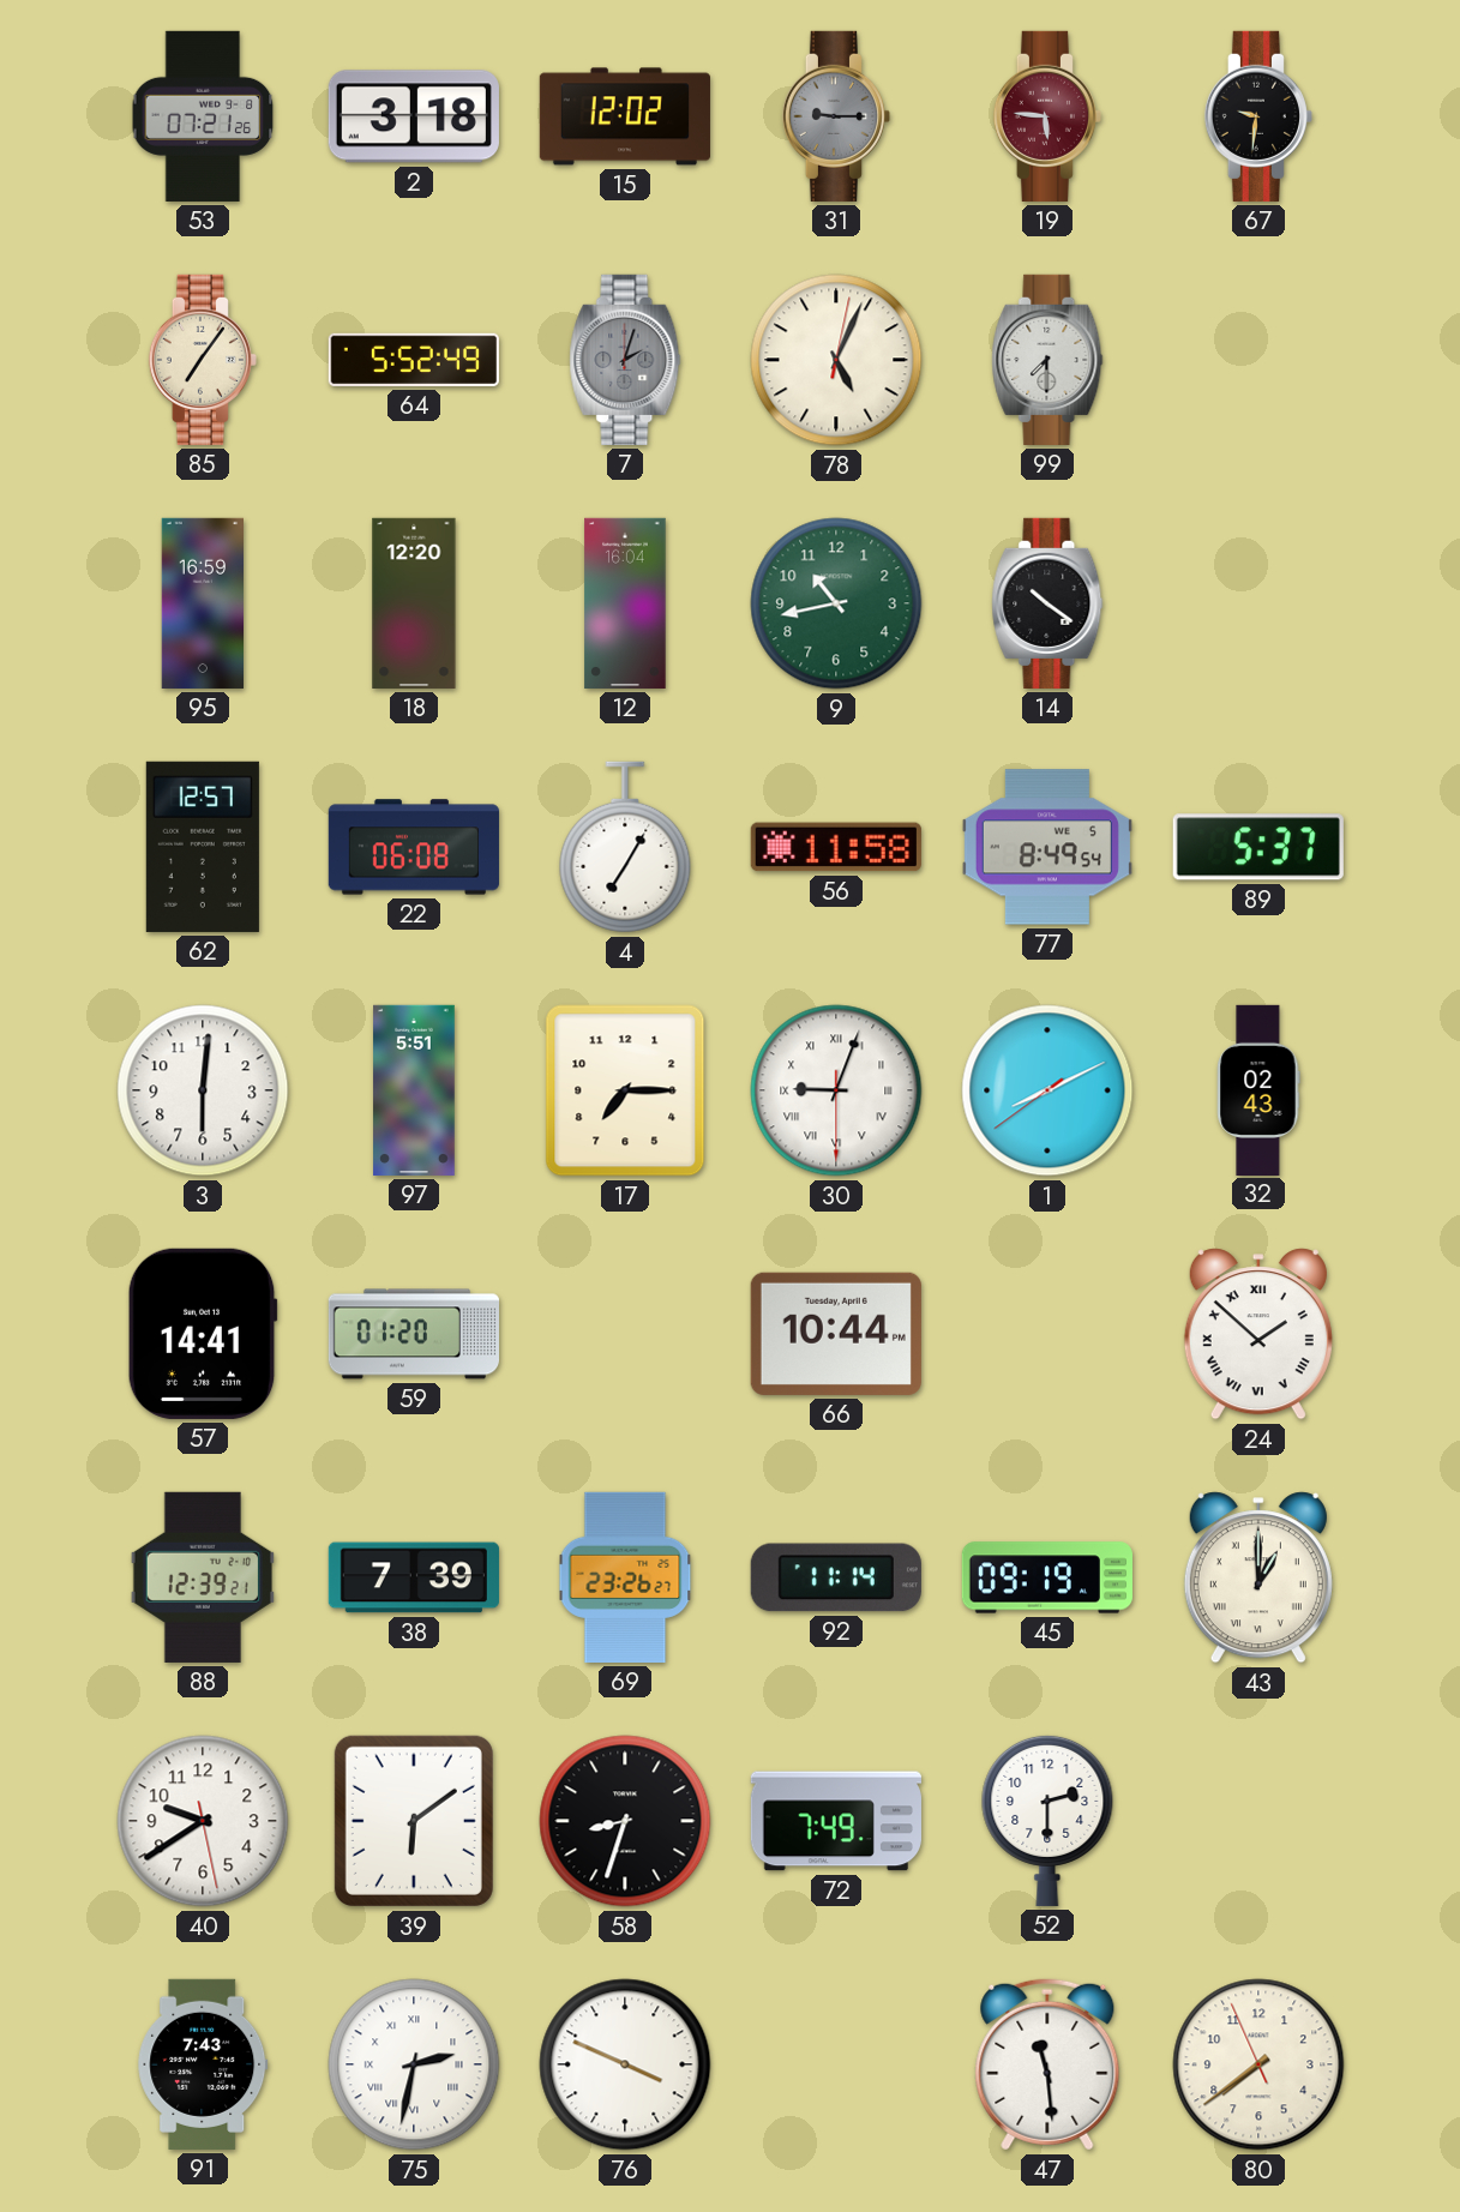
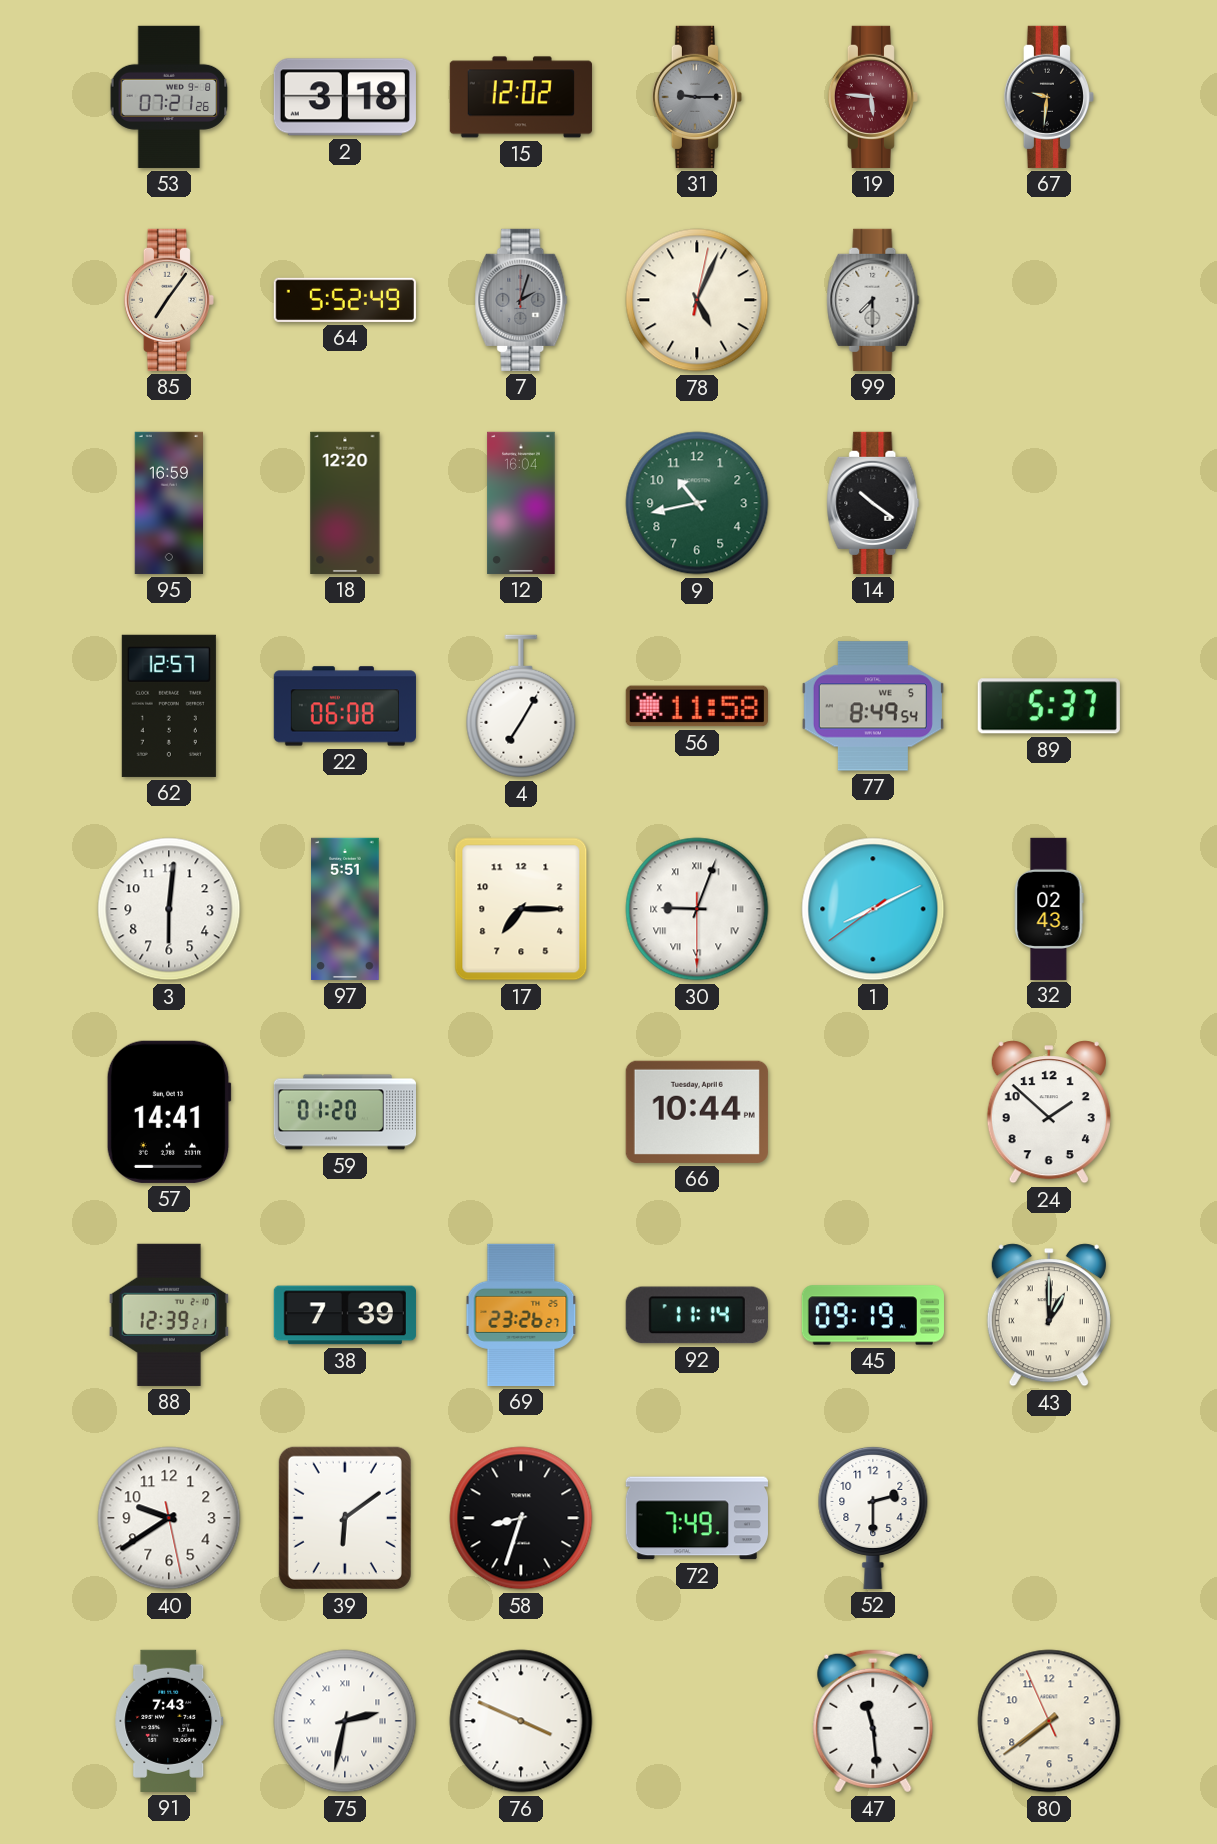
24 numerals: Roman -> Arabic (1049, 1112)
